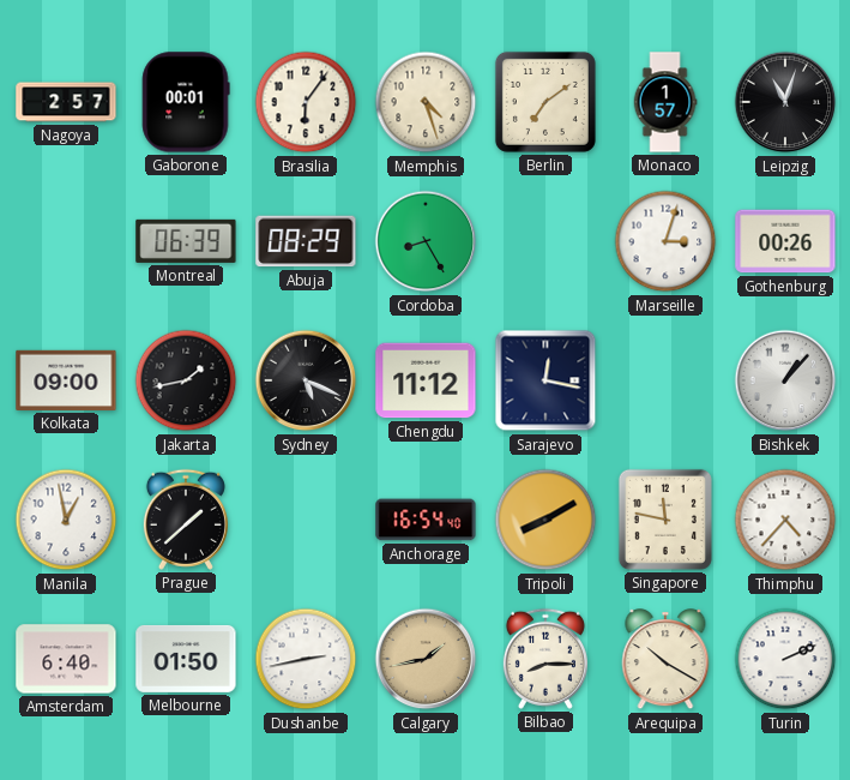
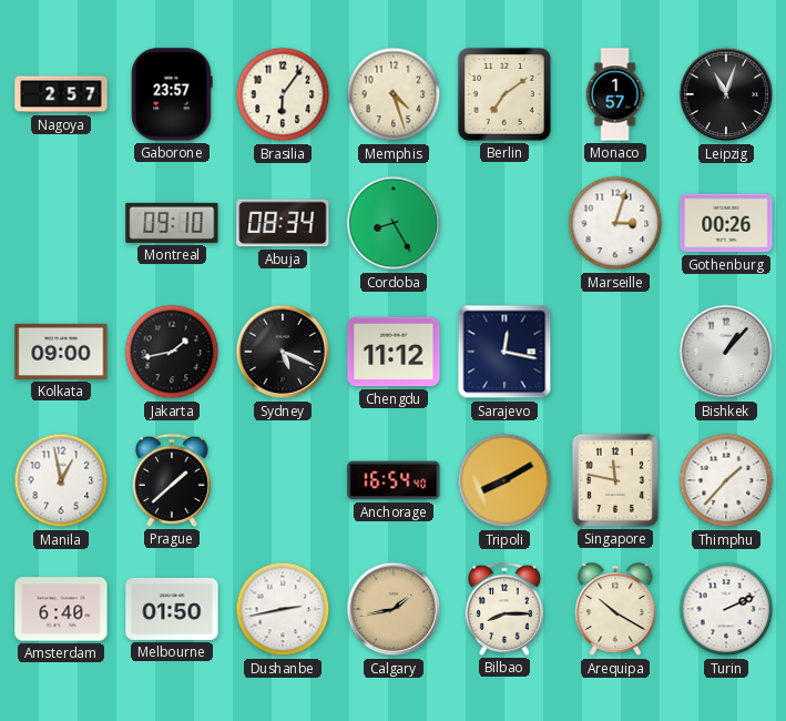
Gaborone: 00:01 -> 23:57 (172, 94)
Montreal: 06:39 -> 09:10 (172, 223)
Abuja: 08:29 -> 08:34 (283, 223)
Thimphu: 4:37 -> 1:37 (726, 480)
